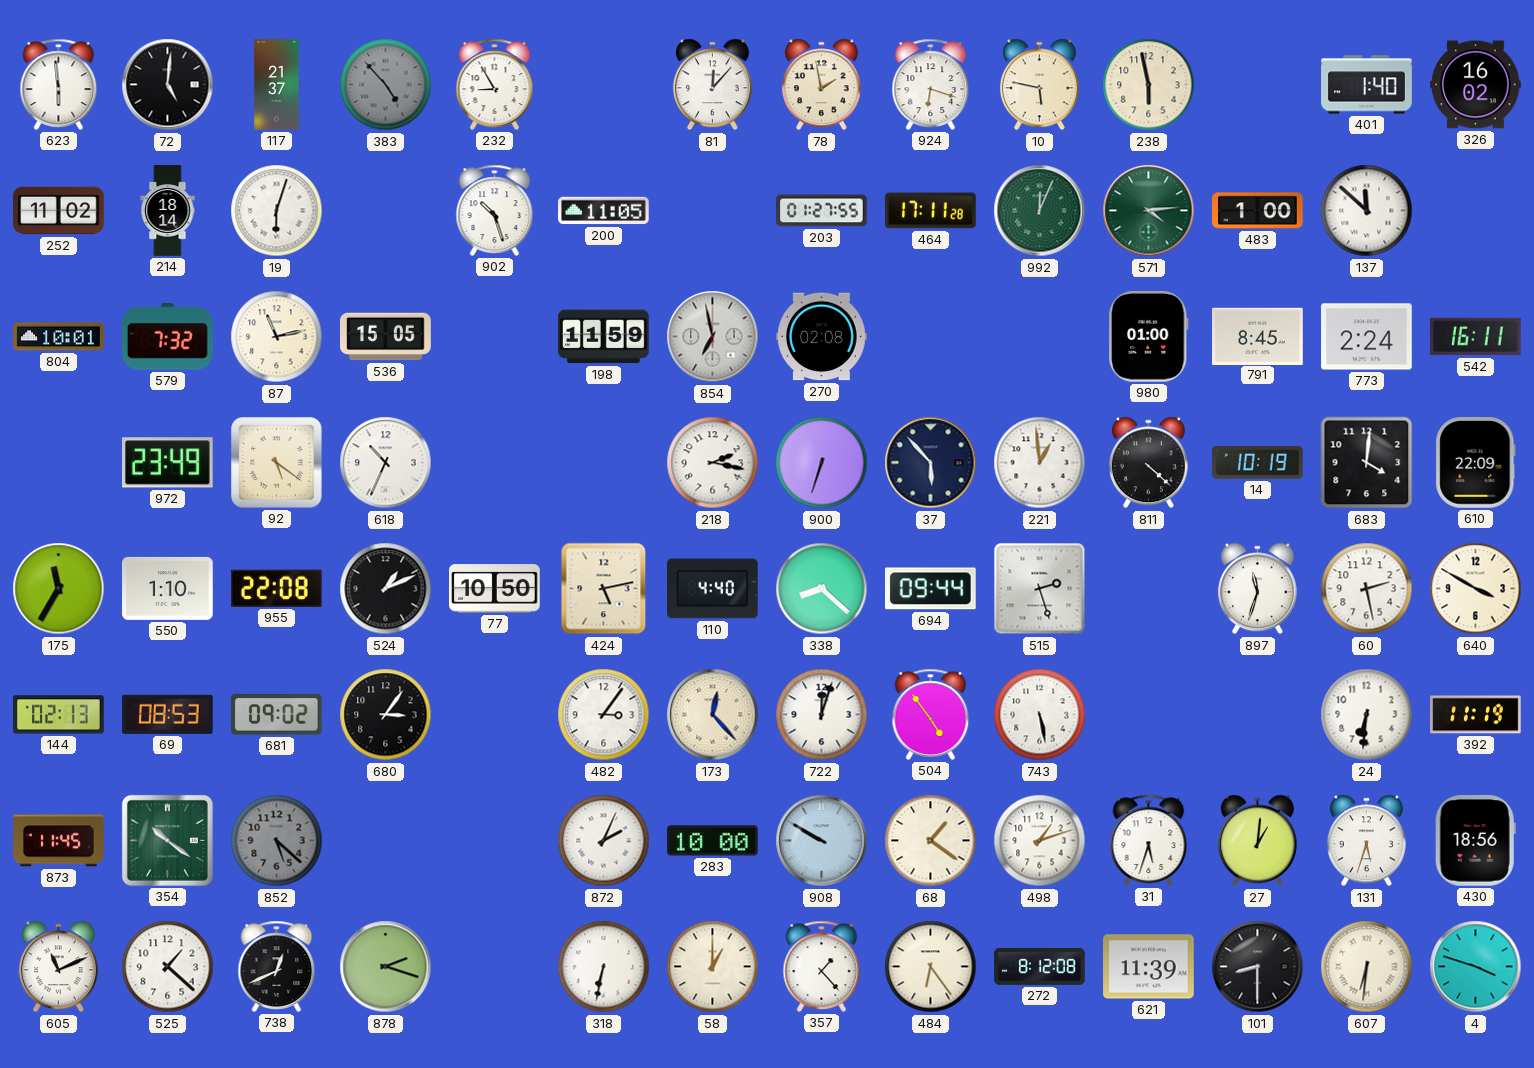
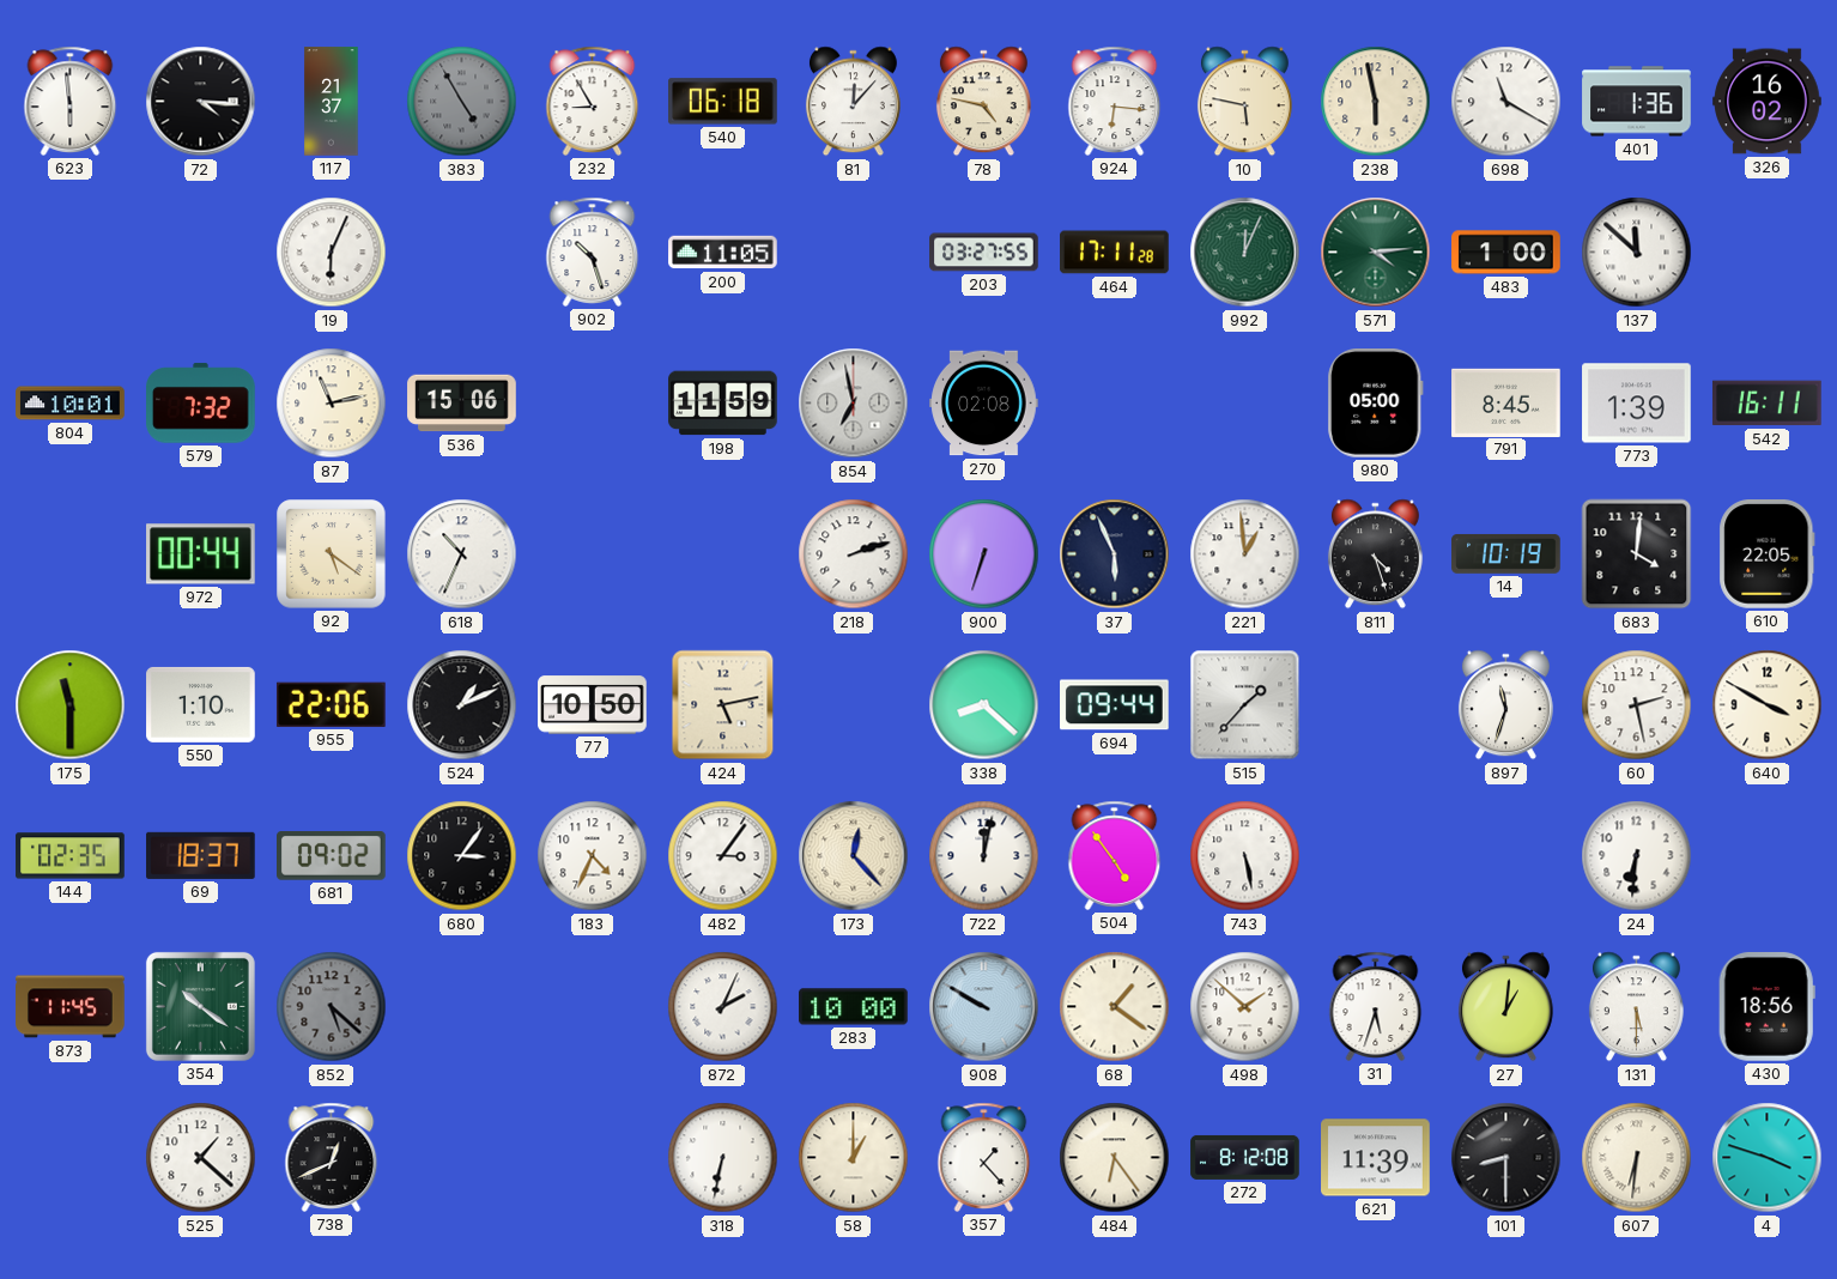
72: 5:01 -> 4:16 (201, 102)
383: 4:53 -> 4:55 (462, 102)
540: none -> 06:18 (723, 102)
78: 1:58 -> 4:47 (983, 102)
924: 6:18 -> 6:16 (1115, 101)
698: none -> 11:20 (1506, 102)
401: 1:40 -> 1:36 (1637, 102)
252: 11:02 -> none (59, 211)
214: 18:14 -> none (168, 211)
19: 6:03 -> 6:04 (332, 253)
203: 01:27 -> 03:27 (984, 253)
536: 15:05 -> 15:06 (462, 404)
980: 01:00 -> 05:00 (1376, 404)
773: 2:24 -> 1:39 (1637, 404)
972: 23:49 -> 00:44 (201, 554)
218: 2:17 -> 2:12 (854, 554)
37: 5:53 -> 5:56 (1115, 554)
811: 4:22 -> 4:27 (1375, 554)
610: 22:09 -> 22:05 (1768, 554)
175: 11:35 -> 11:30 (71, 705)
955: 22:08 -> 22:06 (331, 704)
110: 4:40 -> none (713, 589)
515: 2:27 -> 1:37 (1245, 705)
144: 02:13 -> 02:35 (71, 856)
69: 08:53 -> 18:37 (201, 855)
183: none -> 4:34 (593, 856)
722: 12:03 -> 12:02 (984, 856)
392: 11:19 -> none (1476, 715)
498: 1:12 -> 1:52 (1245, 1007)
131: 5:33 -> 5:30 (1636, 1007)
605: 11:11 -> none (58, 967)
878: 2:18 -> none (386, 967)
